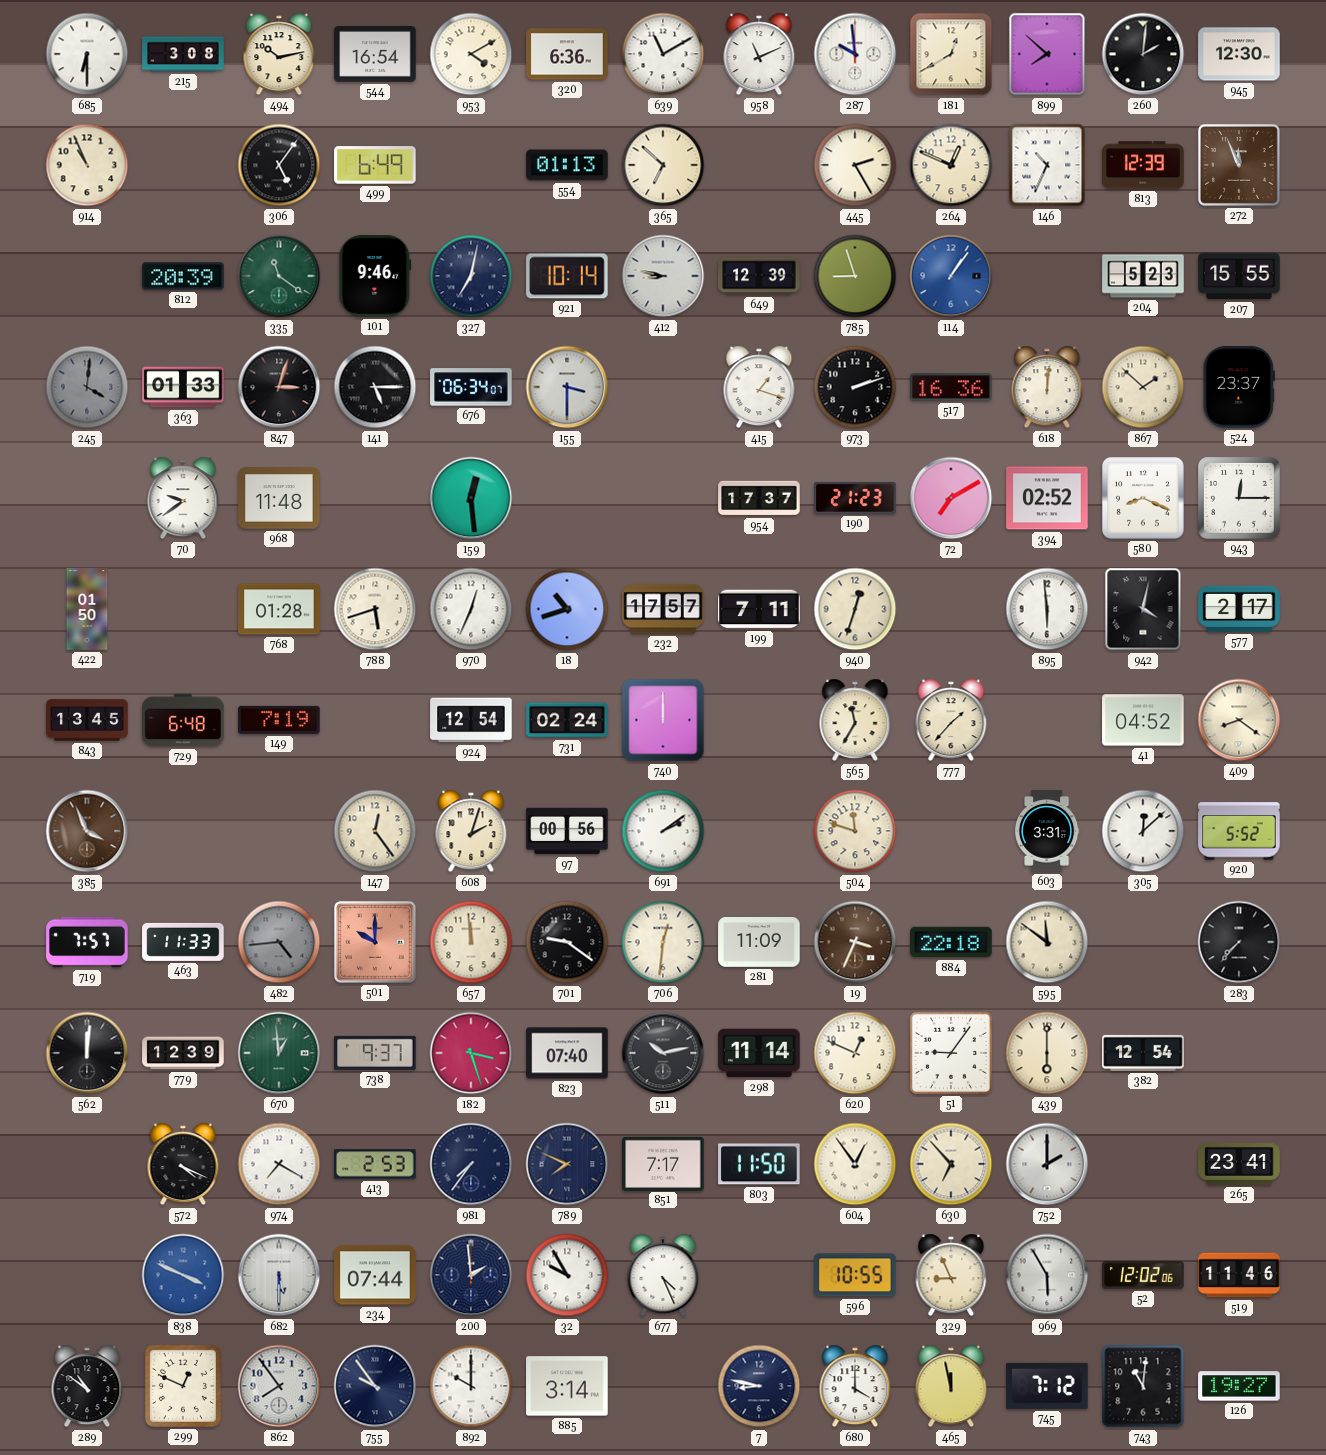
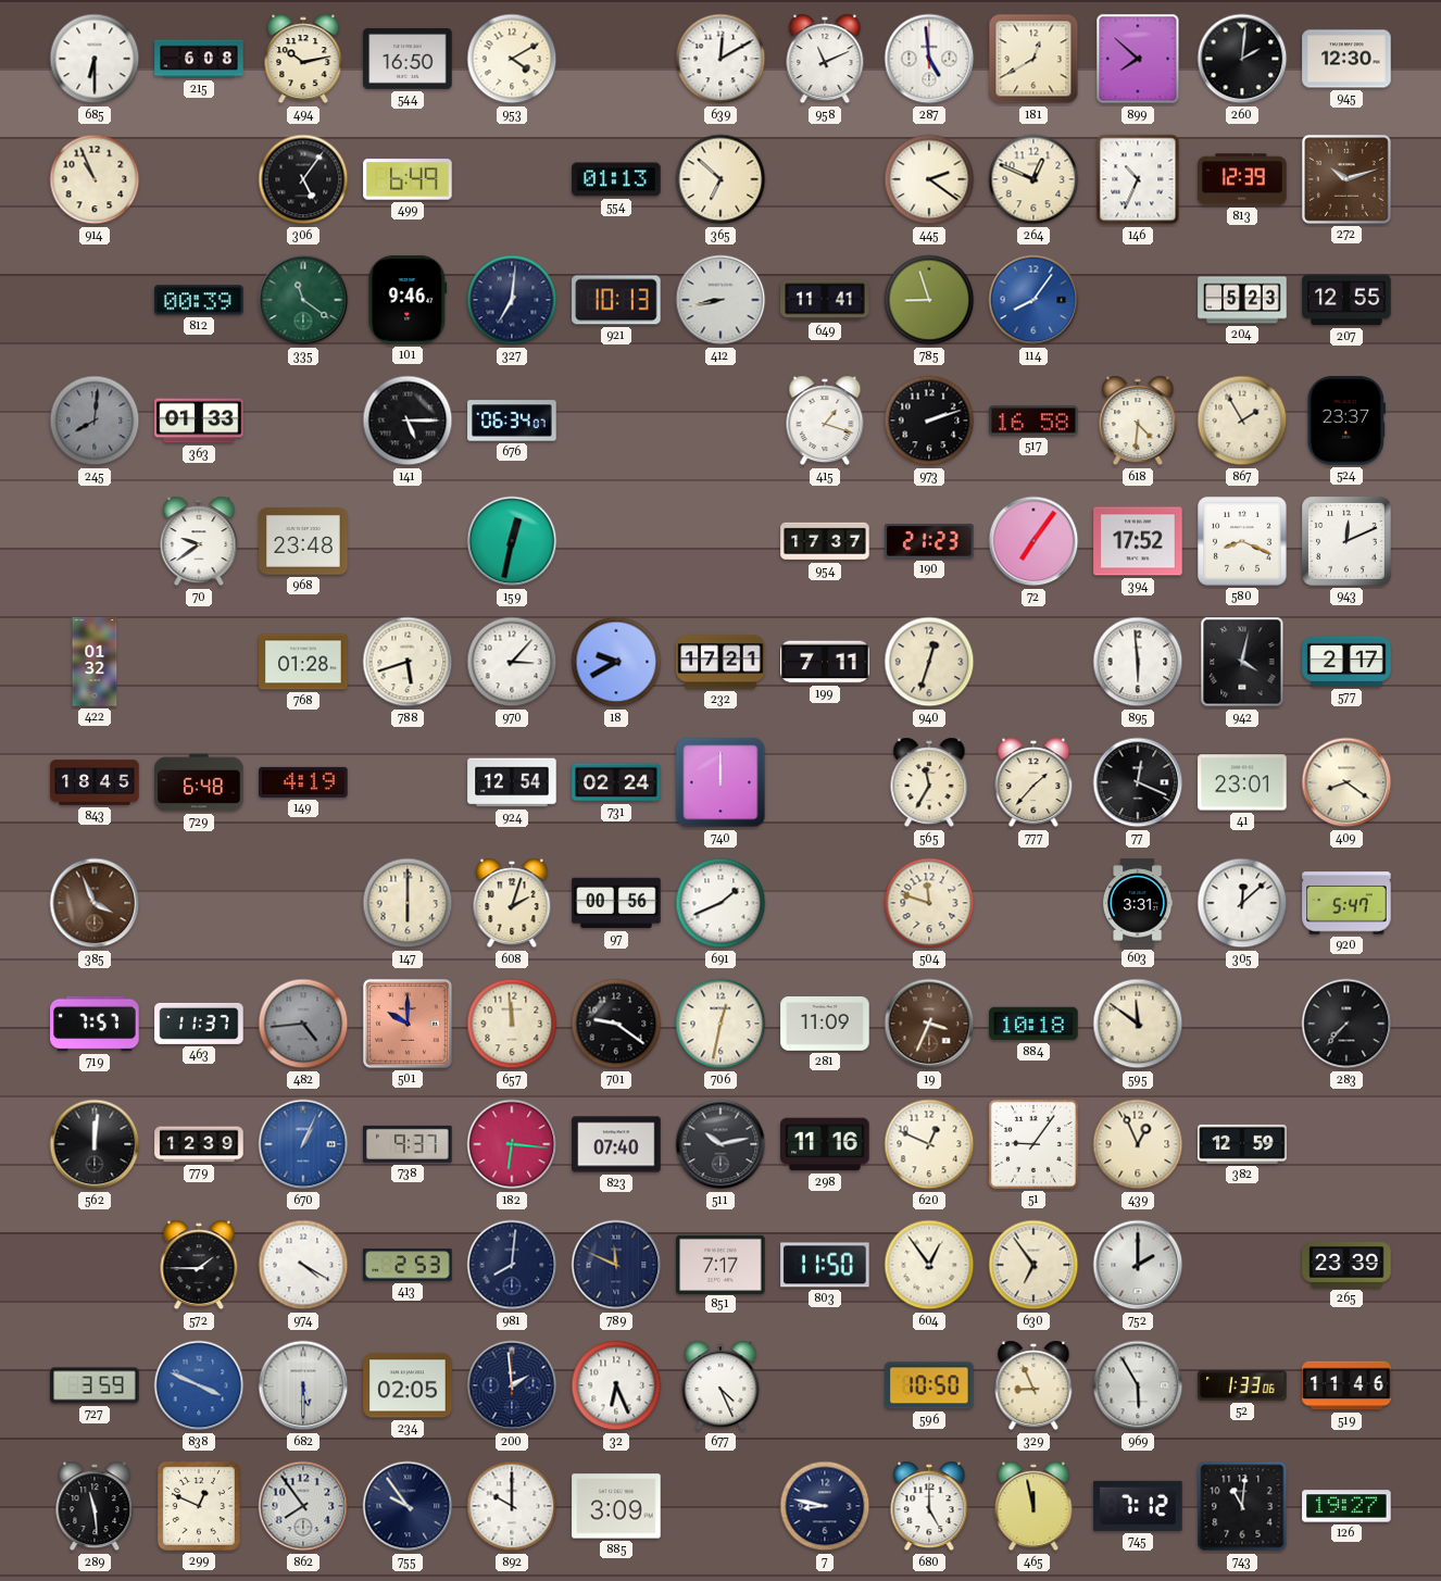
215: 3:08 -> 6:08 (199, 59)
544: 16:54 -> 16:50 (408, 59)
320: 6:36 -> none (567, 54)
639: 11:10 -> 12:10 (720, 59)
287: 9:59 -> 4:59 (929, 59)
445: 2:25 -> 2:21 (929, 179)
272: 11:56 -> 10:12 (1346, 179)
812: 20:39 -> 00:39 (199, 300)
327: 7:02 -> 7:01 (512, 300)
921: 10:14 -> 10:13 (616, 300)
412: 8:47 -> 8:43 (720, 300)
649: 12:39 -> 11:41 (825, 300)
114: 1:06 -> 8:06 (1033, 300)
207: 15:55 -> 12:55 (1346, 300)
245: 4:01 -> 8:01 (95, 421)
847: 3:03 -> none (279, 387)
155: 3:30 -> none (567, 387)
517: 16:36 -> 16:58 (1033, 421)
618: 12:01 -> 4:31 (1138, 421)
867: 1:52 -> 1:55 (1242, 421)
968: 11:48 -> 23:48 (303, 541)
159: 12:29 -> 12:32 (512, 541)
72: 7:10 -> 7:06 (1033, 541)
394: 02:52 -> 17:52 (1138, 541)
943: 12:15 -> 12:11 (1348, 542)
422: 01:50 -> 01:32 (95, 662)
970: 12:34 -> 3:07 (512, 662)
18: 10:42 -> 9:40 (616, 662)
232: 17:57 -> 17:21 (720, 662)
843: 13:45 -> 18:45 (95, 782)
149: 7:19 -> 4:19 (303, 782)
77: none -> 12:19 (1138, 782)
41: 04:52 -> 23:01 (1242, 782)
147: 12:24 -> 6:00 (408, 903)
691: 2:09 -> 1:41 (720, 903)
920: 5:52 -> 5:47 (1346, 903)
463: 11:33 -> 11:37 (199, 1024)
706: 12:31 -> 12:32 (720, 1024)
884: 22:18 -> 10:18 (1033, 1024)
670: 12:59 -> 1:04 (303, 1144)
670 dial: green -> blue (303, 1144)
182: 3:27 -> 6:16 (512, 1144)
298: 11:14 -> 11:16 (825, 1144)
439: 6:00 -> 12:56 (1138, 1144)
382: 12:54 -> 12:59 (1242, 1144)
572: 4:19 -> 1:45 (199, 1265)
974: 7:20 -> 4:20 (303, 1265)
981: 7:36 -> 8:01 (512, 1265)
789: 7:49 -> 11:49 (616, 1265)
630: 6:53 -> 6:54 (1033, 1265)
265: 23:41 -> 23:39 (1346, 1266)
727: none -> 3:59 (95, 1385)
234: 07:44 -> 02:05 (408, 1385)
32: 9:55 -> 6:26 (616, 1385)
596: 10:55 -> 10:50 (929, 1385)
52: 12:02 -> 1:33 (1242, 1385)
289: 10:51 -> 11:29 (95, 1506)
885: 3:14 -> 3:09 (616, 1506)
680: 4:00 -> 5:00 (929, 1506)
